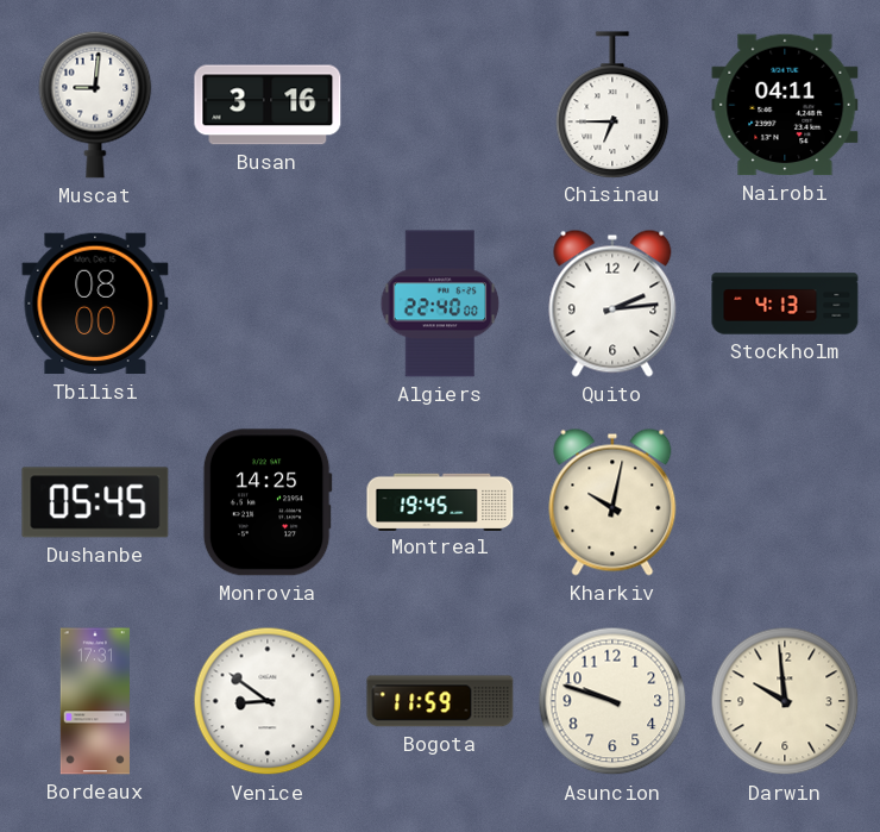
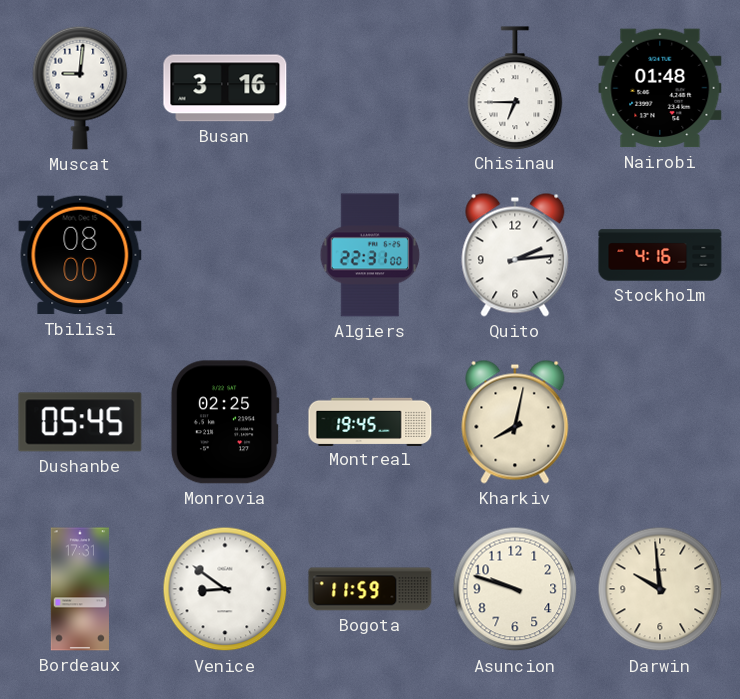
Nairobi: 04:11 -> 01:48 (660, 88)
Algiers: 22:40 -> 22:31 (370, 255)
Stockholm: 4:13 -> 4:16 (660, 255)
Monrovia: 14:25 -> 02:25 (225, 422)
Kharkiv: 10:02 -> 8:02 (515, 422)
